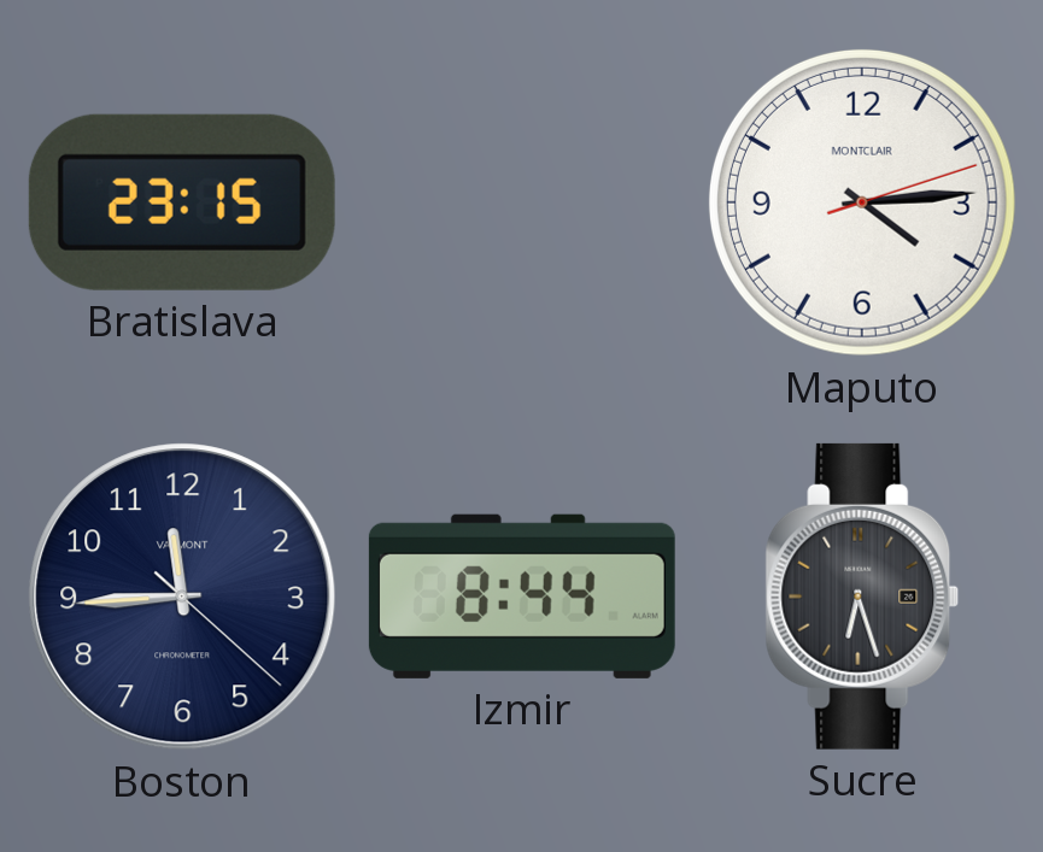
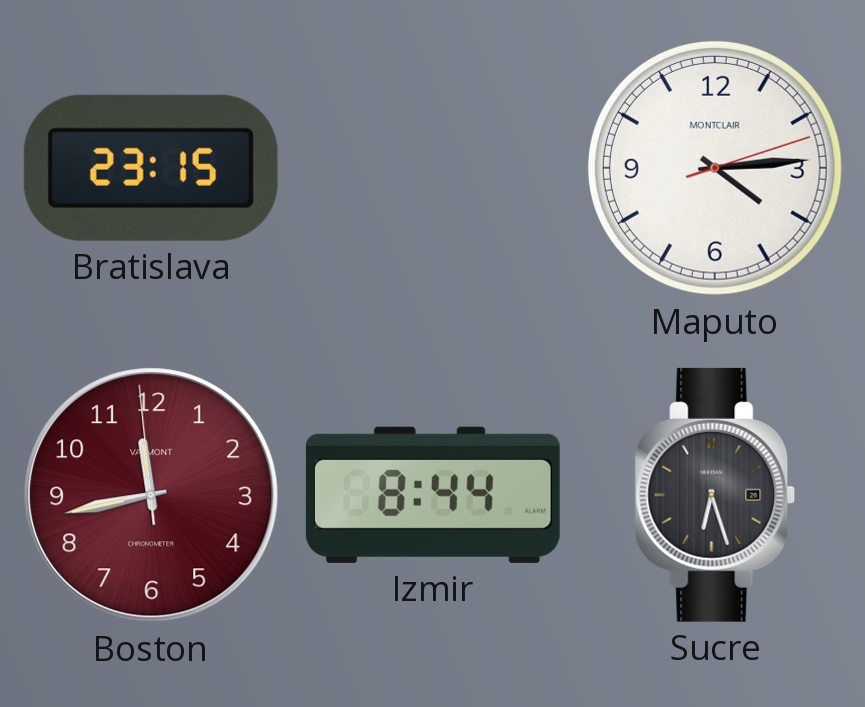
Boston: 11:44 -> 11:42 (151, 495)
Boston dial: navy -> burgundy (151, 495)
